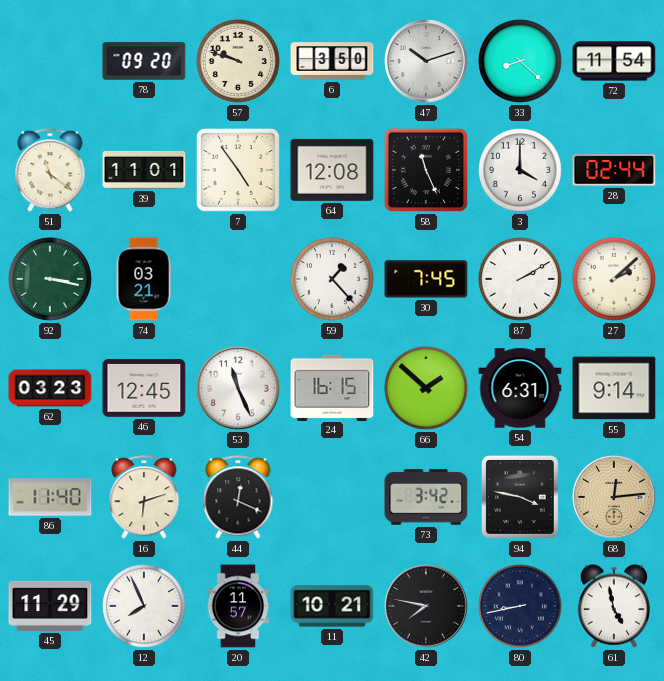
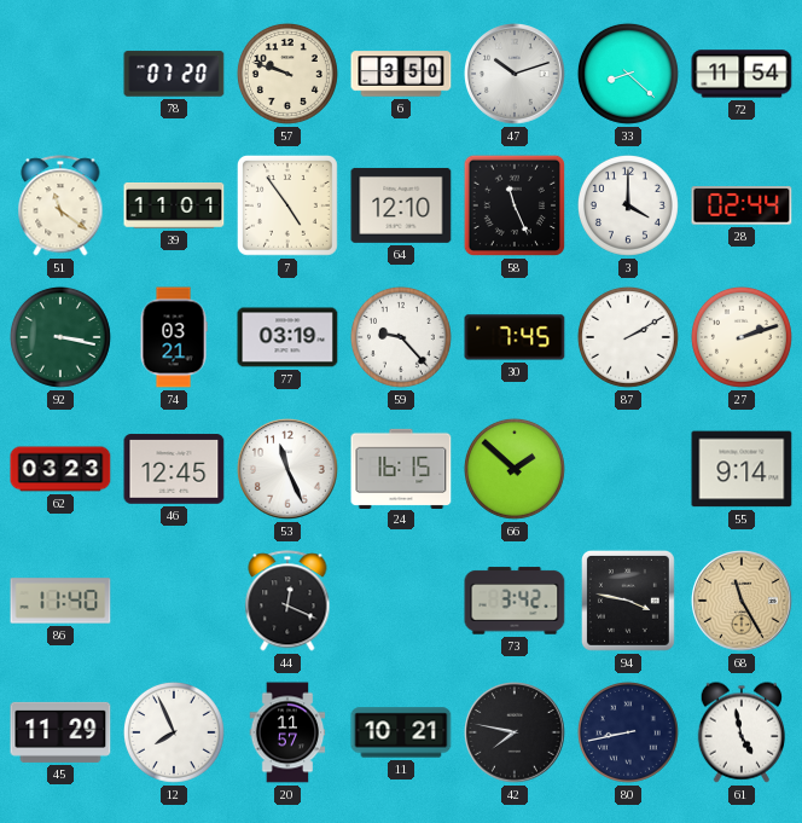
78: 09:20 -> 07:20 (174, 74)
64: 12:08 -> 12:10 (401, 205)
77: none -> 03:19 (287, 337)
59: 1:23 -> 9:23 (401, 337)
27: 2:08 -> 2:12 (742, 337)
54: 6:31 -> none (520, 388)
16: 6:12 -> none (144, 497)
68: 12:14 -> 11:25 (742, 601)
